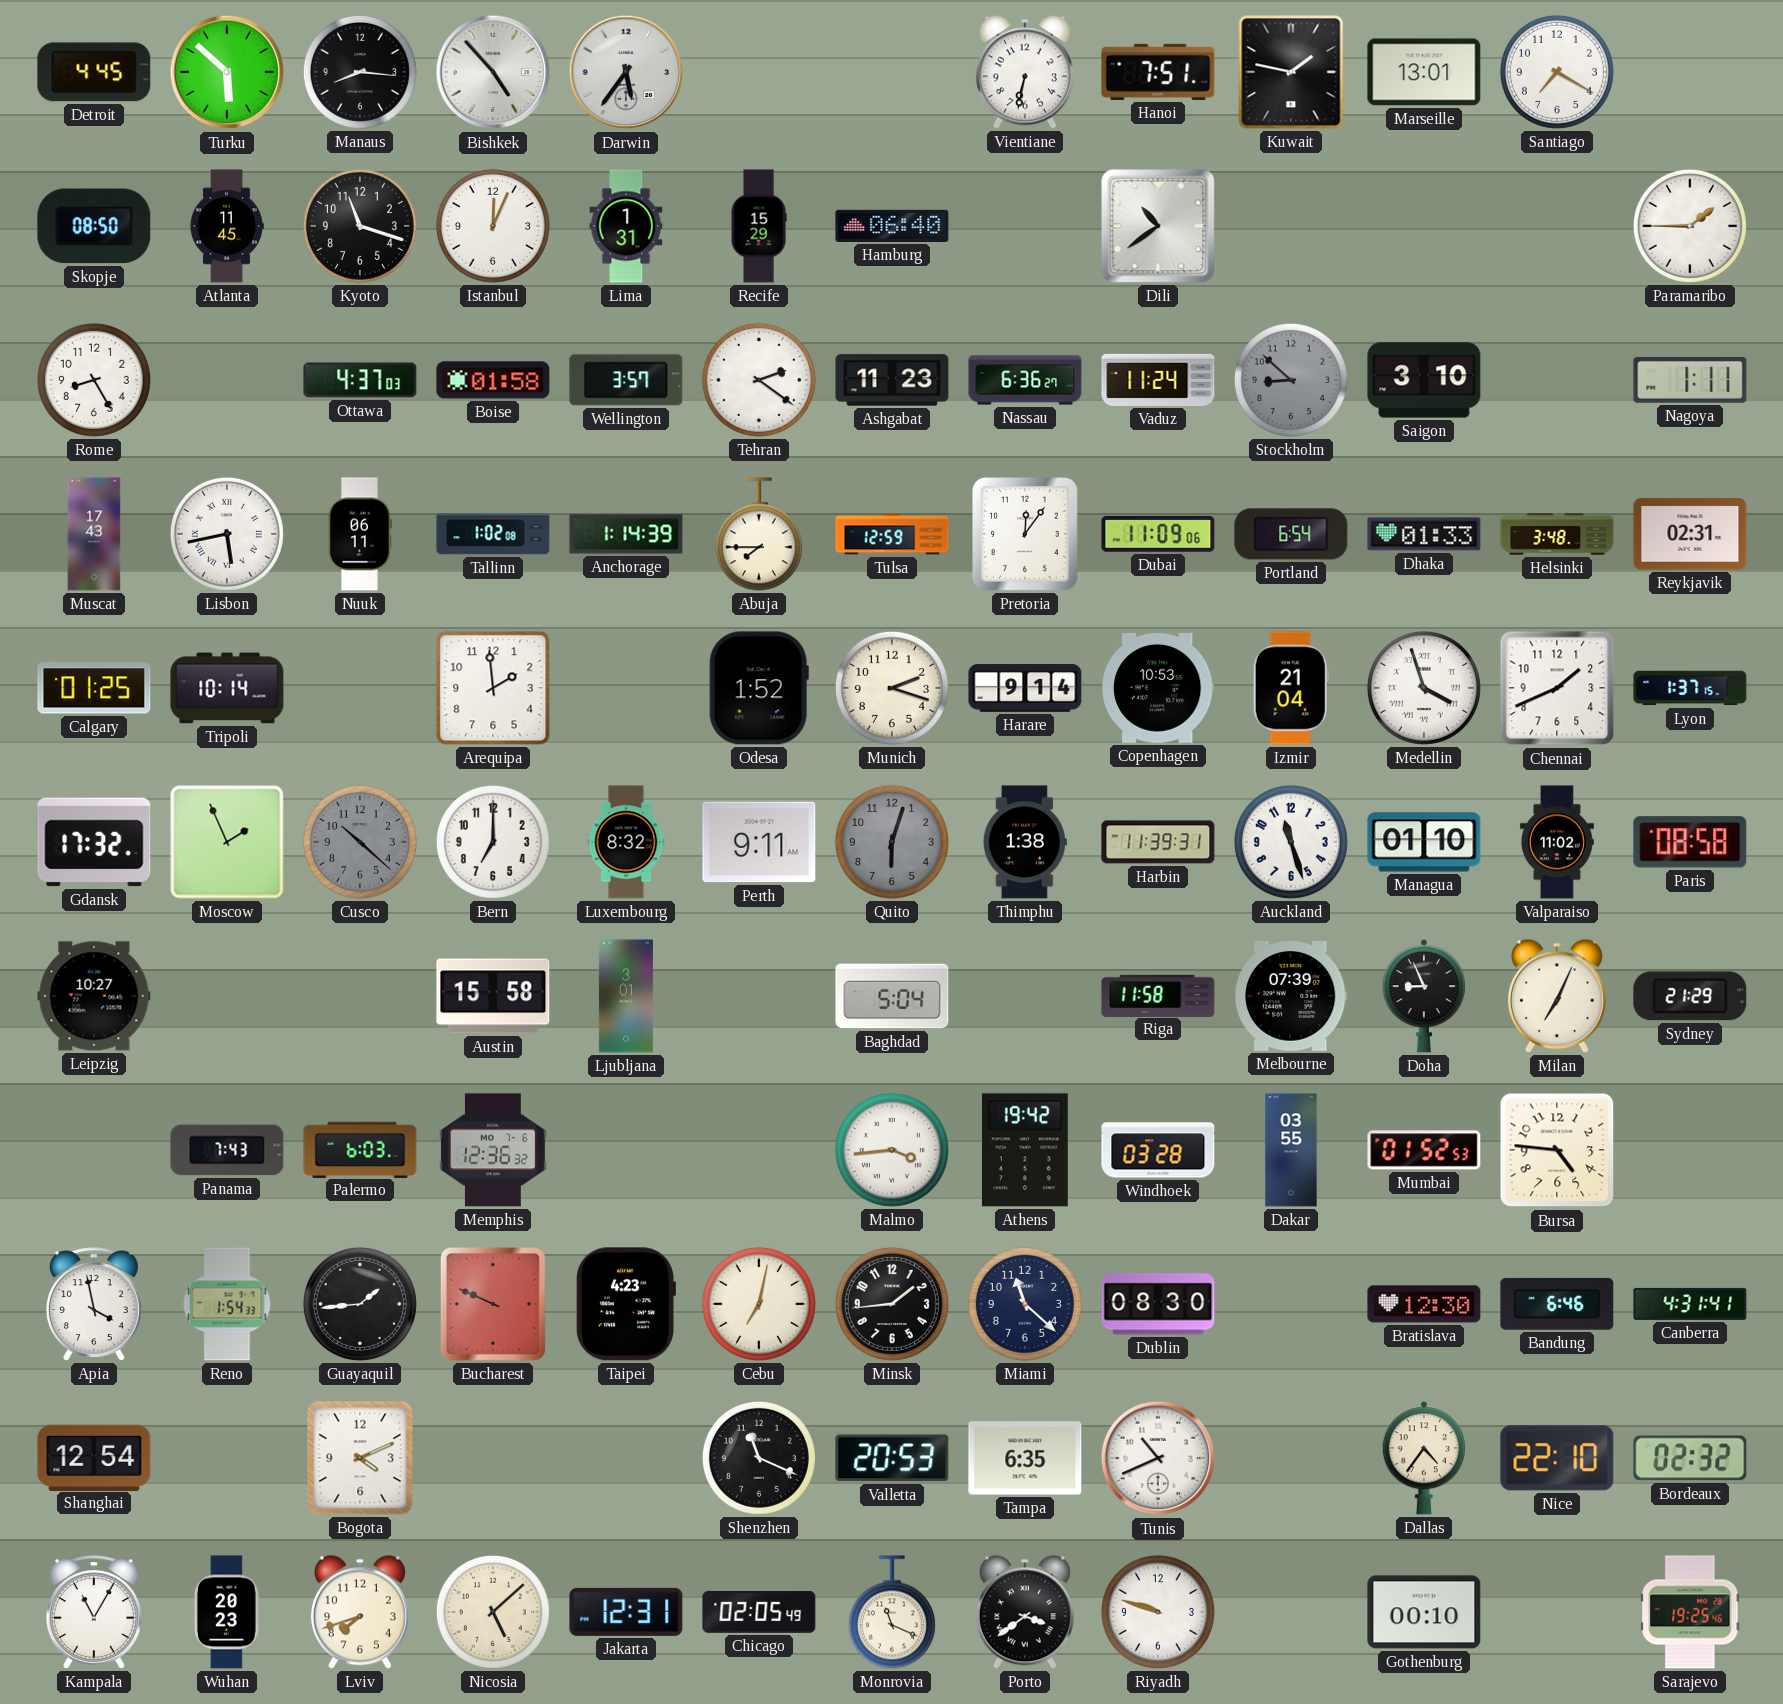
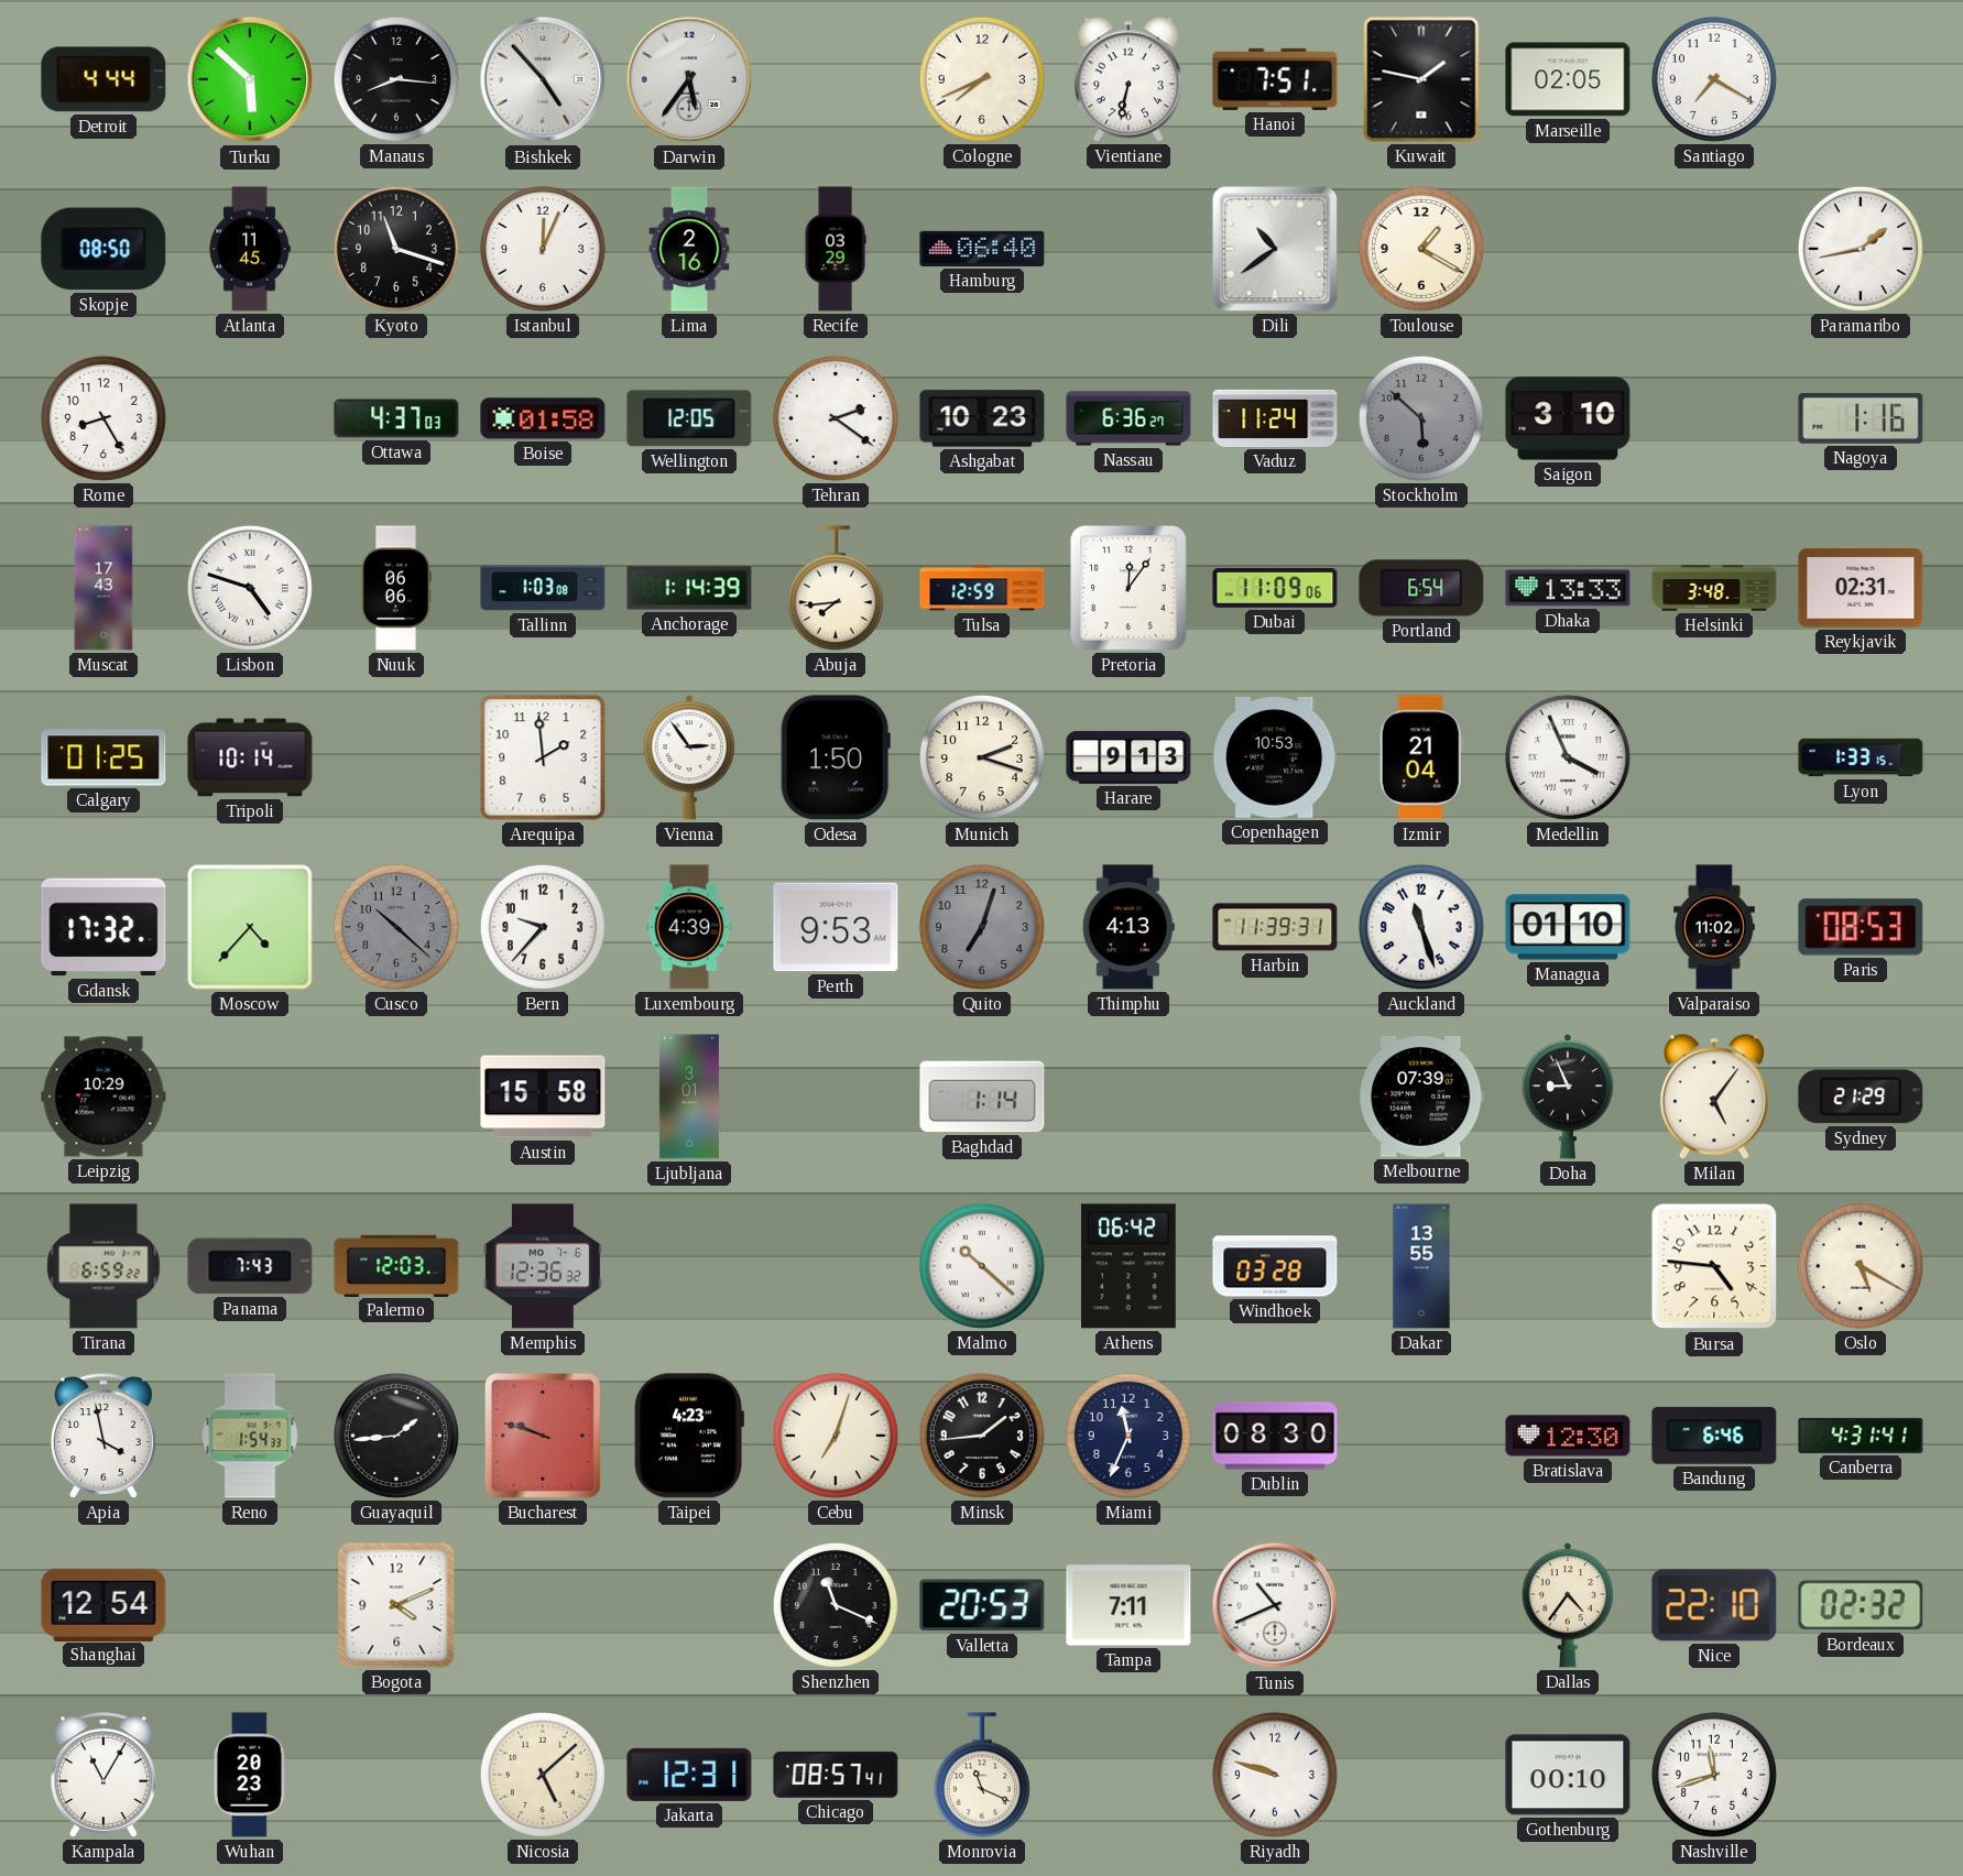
Detroit: 4:45 -> 4:44 (103, 79)
Cologne: none -> 7:41 (982, 79)
Marseille: 13:01 -> 02:05 (1568, 79)
Lima: 1:31 -> 2:16 (689, 249)
Recife: 15:29 -> 03:29 (836, 249)
Toulouse: none -> 1:20 (1421, 249)
Paramaribo: 1:45 -> 1:43 (1861, 249)
Wellington: 3:57 -> 12:05 (689, 418)
Ashgabat: 11:23 -> 10:23 (982, 418)
Stockholm: 8:52 -> 5:52 (1421, 418)
Nagoya: 1:11 -> 1:16 (1861, 418)
Lisbon: 5:43 -> 4:48 (250, 588)
Nuuk: 06:11 -> 06:06 (396, 588)
Tallinn: 1:02 -> 1:03 (543, 588)
Abuja: 7:45 -> 7:44 (836, 588)
Dhaka: 01:33 -> 13:33 (1568, 588)
Vienna: none -> 2:54 (689, 757)
Odesa: 1:52 -> 1:50 (836, 757)
Harare: 9:14 -> 9:13 (1128, 757)
Medellin: 3:57 -> 3:56 (1568, 757)
Chennai: 1:41 -> none (1557, 688)
Lyon: 1:37 -> 1:33 (1861, 757)
Moscow: 1:56 -> 4:37 (250, 927)
Bern: 7:00 -> 9:37 (543, 927)
Luxembourg: 8:32 -> 4:39 (689, 927)
Perth: 9:11 -> 9:53 (836, 927)
Quito: 6:03 -> 7:03 (982, 927)
Thimphu: 1:38 -> 4:13 (1128, 927)
Paris: 08:58 -> 08:53 (1861, 927)
Leipzig: 10:27 -> 10:29 (103, 1097)
Baghdad: 5:04 -> 1:14 (982, 1097)
Riga: 11:58 -> none (1158, 995)
Milan: 7:04 -> 5:06 (1714, 1097)
Tirana: none -> 6:59 (103, 1266)
Palermo: 6:03 -> 12:03 (396, 1265)
Malmo: 3:44 -> 10:22 (982, 1266)
Athens: 19:42 -> 06:42 (1128, 1266)
Dakar: 03:55 -> 13:55 (1421, 1266)
Mumbai: 01:52 -> none (1424, 1150)
Oslo: none -> 5:20 (1861, 1266)
Bucharest: 9:49 -> 9:48 (543, 1437)
Cebu: 7:02 -> 7:03 (836, 1436)
Miami: 11:22 -> 11:34 (1128, 1436)
Tampa: 6:35 -> 7:11 (1128, 1605)
Lviv: 7:42 -> none (360, 1612)
Chicago: 02:05 -> 08:57 (836, 1775)
Porto: 3:39 -> none (1025, 1612)
Nashville: none -> 11:42 (1714, 1775)
Sarajevo: 19:25 -> none (1690, 1612)
